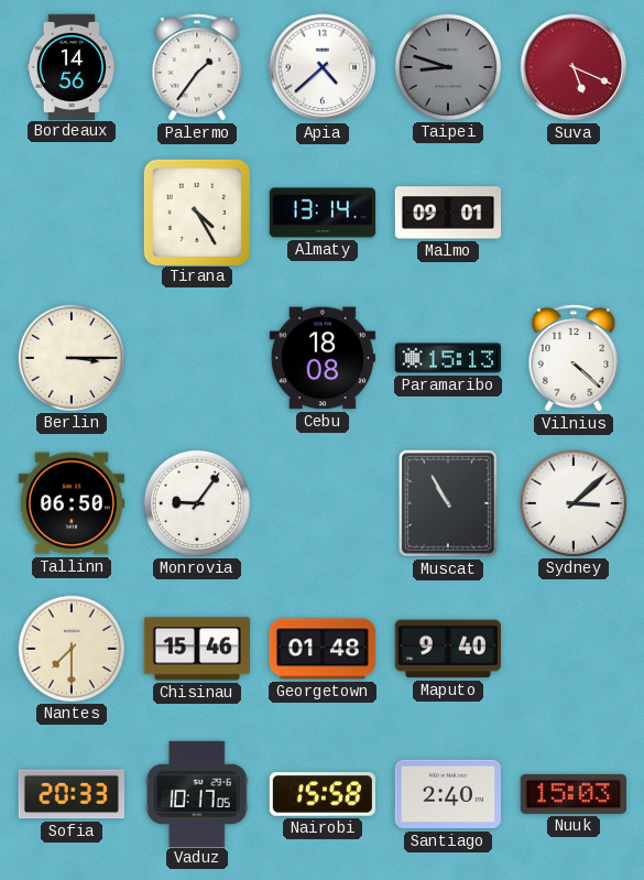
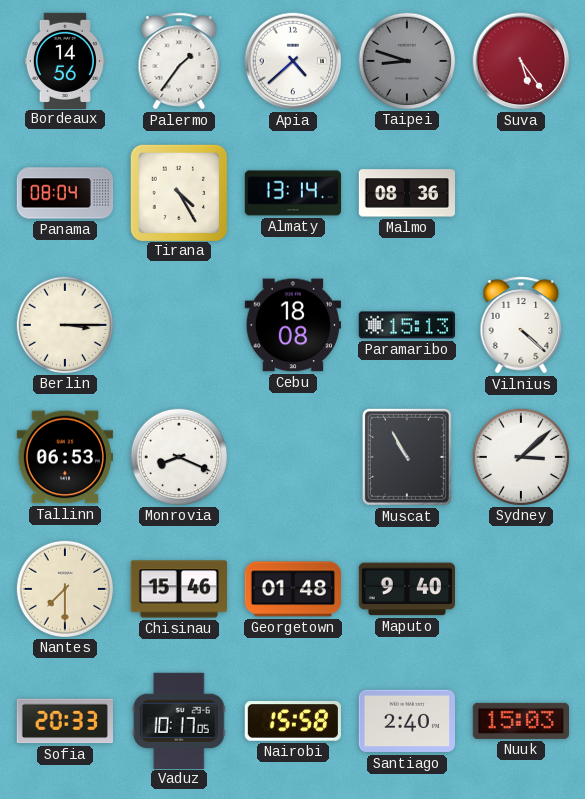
Suva: 5:19 -> 5:24 (521, 61)
Panama: none -> 08:04 (65, 193)
Malmo: 09:01 -> 08:36 (406, 193)
Tallinn: 06:50 -> 06:53 (64, 457)
Monrovia: 9:06 -> 8:19 (178, 456)
